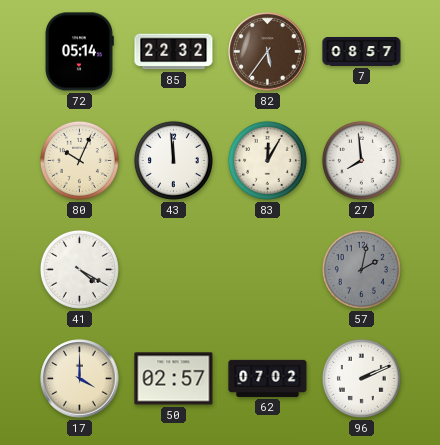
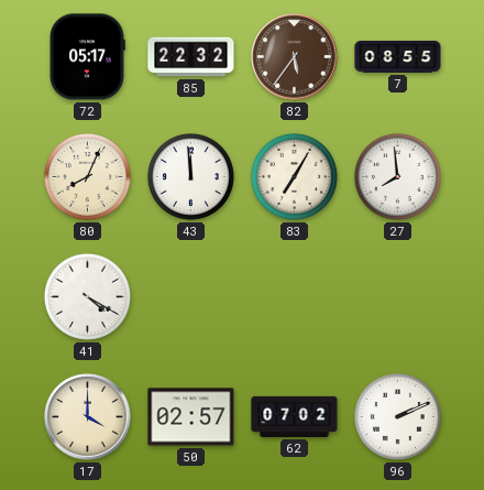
72: 05:14 -> 05:17 (88, 57)
7: 08:57 -> 08:55 (398, 57)
80: 10:04 -> 8:04 (87, 176)
83: 12:05 -> 7:05 (294, 176)
57: 2:02 -> none (361, 269)
